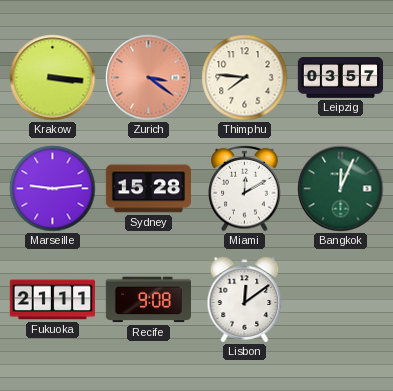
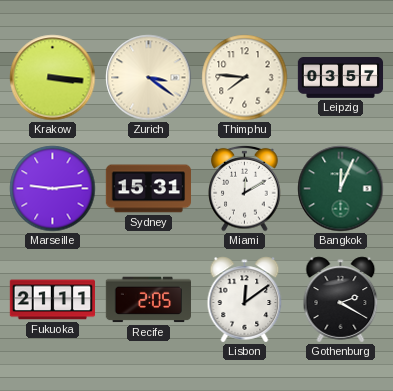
Zurich dial: salmon -> cream (149, 78)
Sydney: 15:28 -> 15:31 (148, 189)
Recife: 9:08 -> 2:05 (148, 300)
Gothenburg: none -> 2:20 (341, 300)
